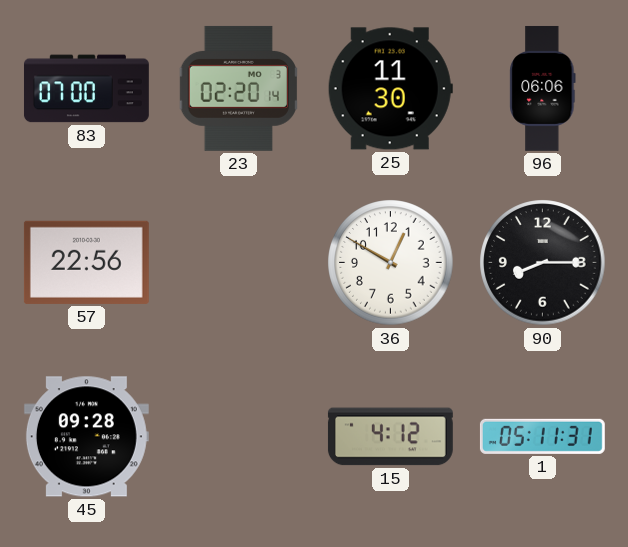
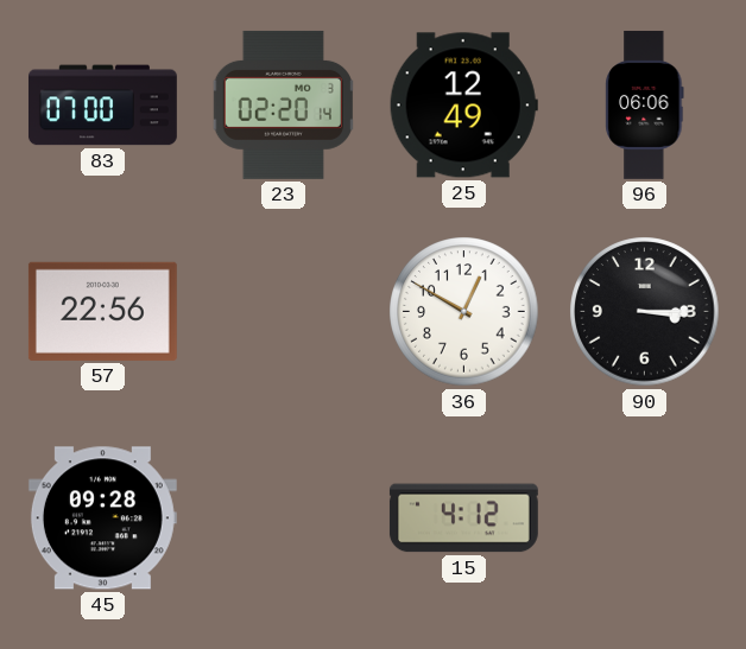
25: 11:30 -> 12:49 (463, 106)
90: 8:15 -> 3:15 (645, 312)
1: 05:11 -> none (542, 436)
